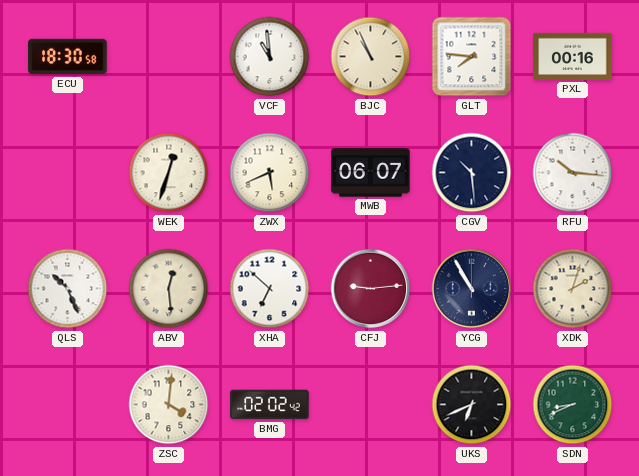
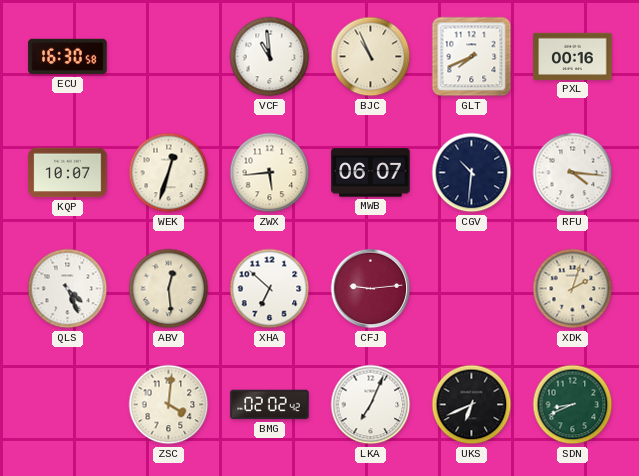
ECU: 18:30 -> 16:30 (68, 57)
GLT: 7:46 -> 7:41 (472, 57)
KQP: none -> 10:07 (68, 173)
ZWX: 5:41 -> 5:44 (270, 173)
CGV: 10:29 -> 10:31 (472, 173)
RFU: 10:16 -> 4:16 (573, 173)
QLS: 10:26 -> 4:26 (68, 289)
YCG: 10:55 -> none (472, 289)
LKA: none -> 7:04 (371, 405)
